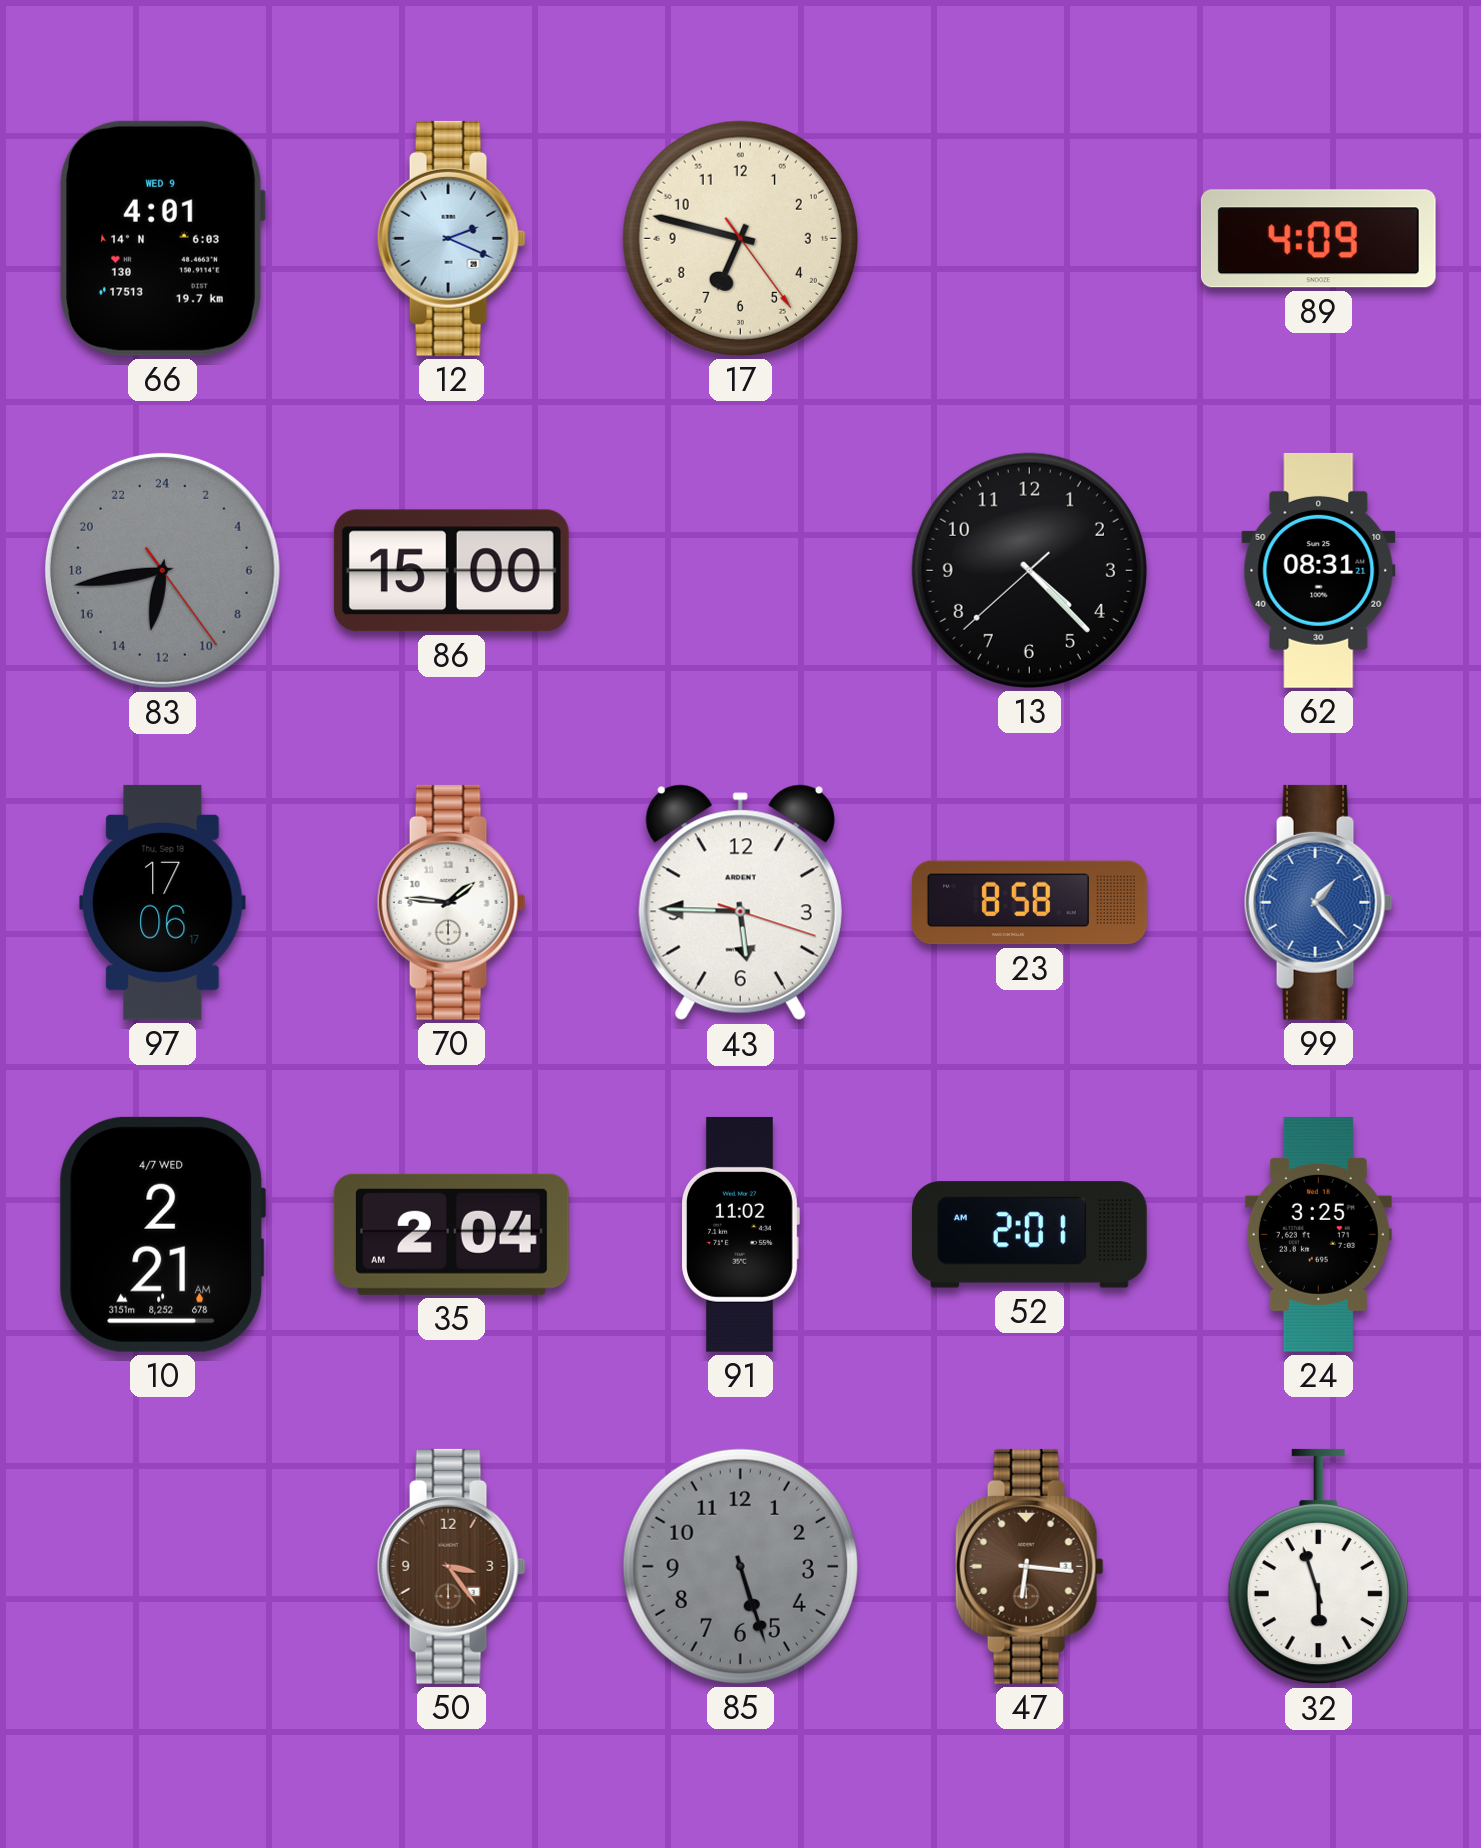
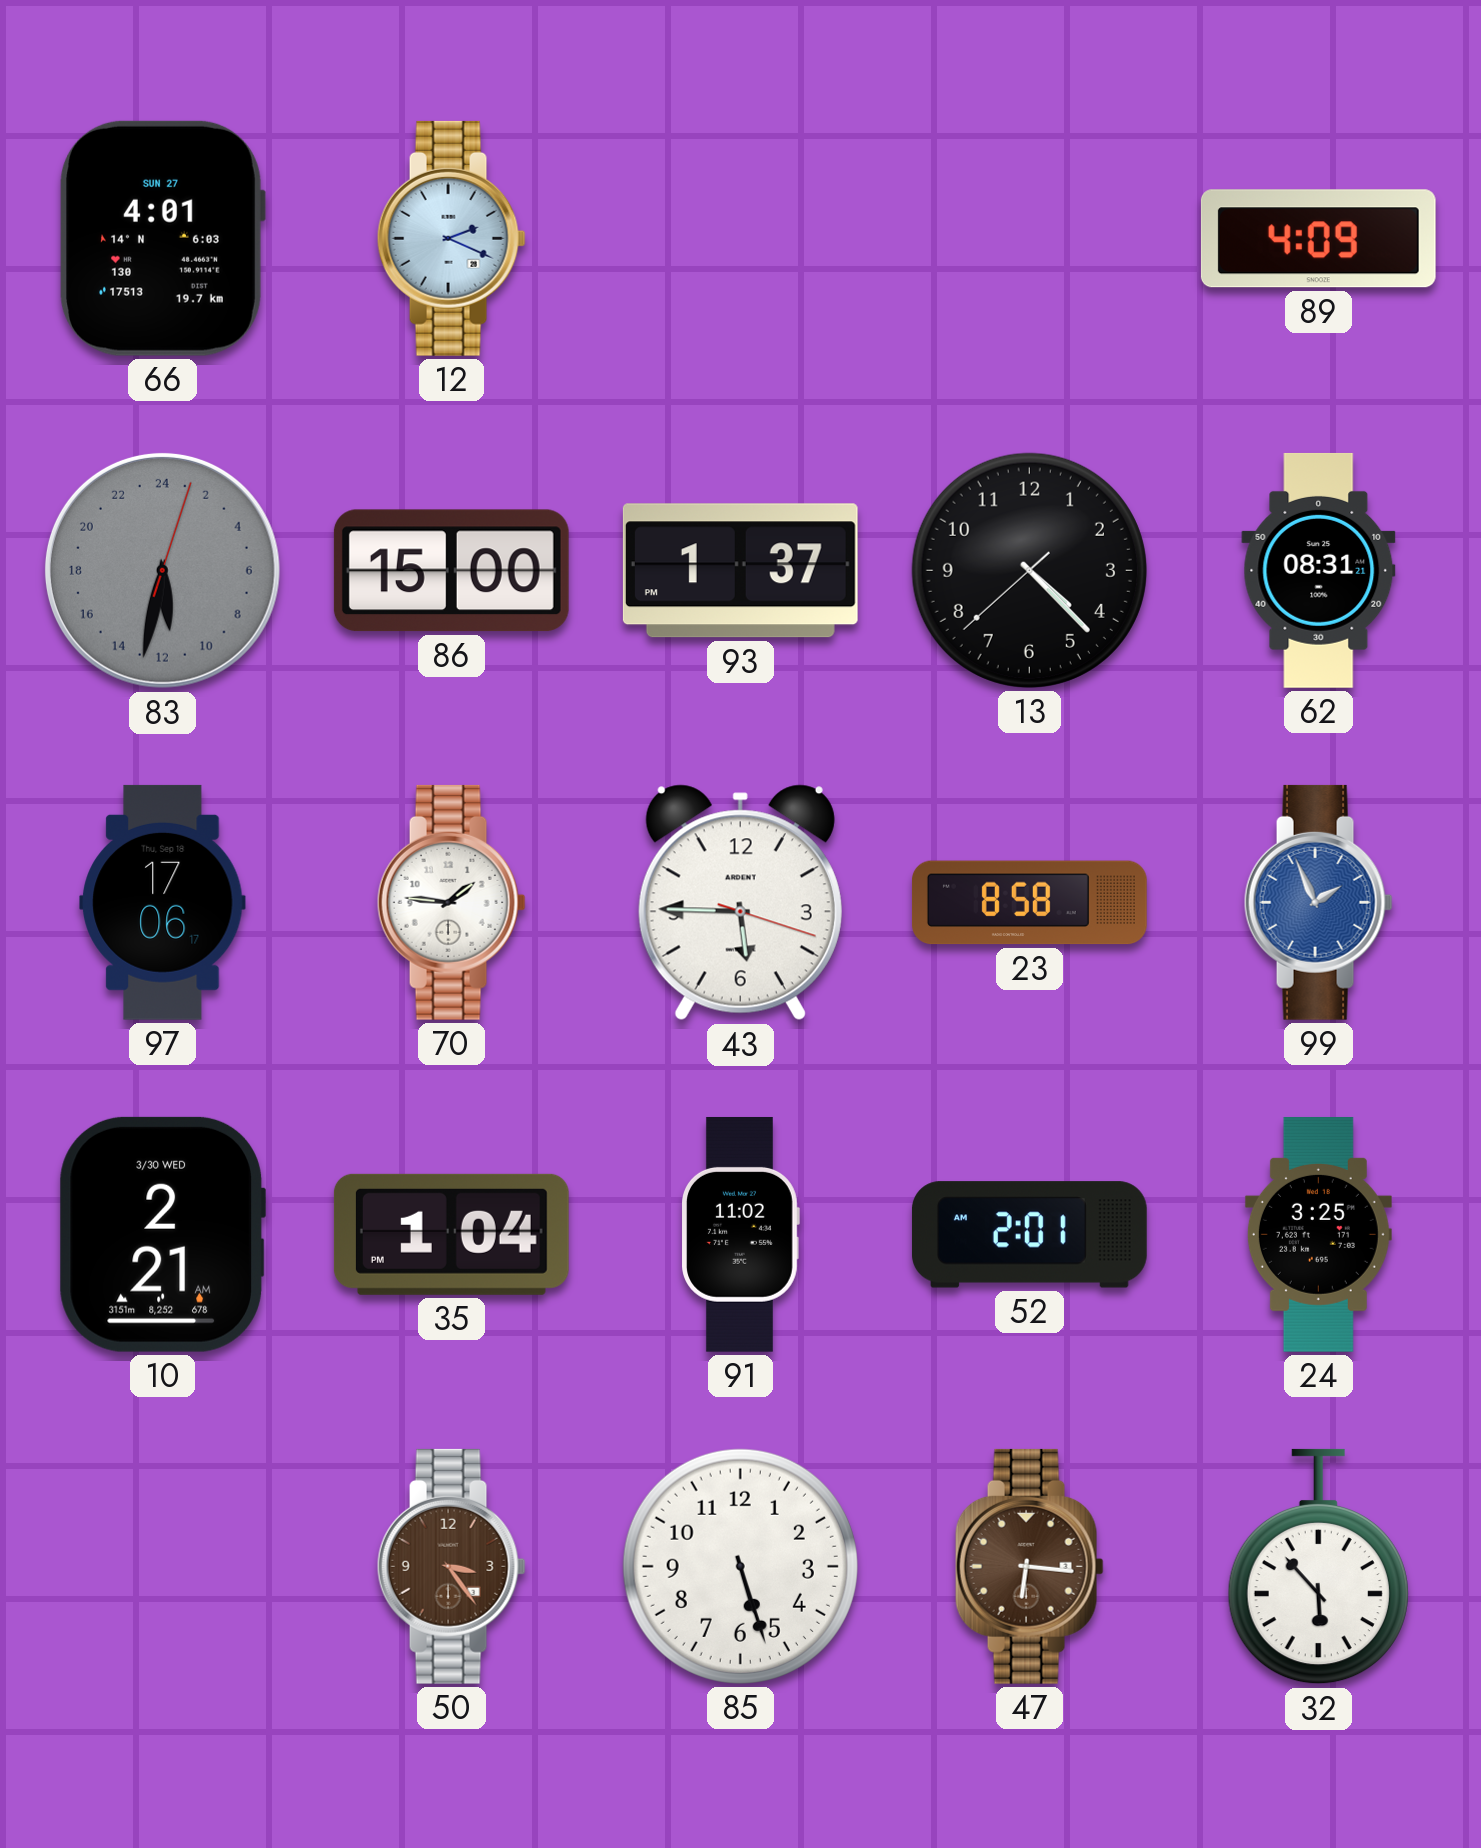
66 date: WED 9 -> SUN 27 (162, 238)
17: 6:47 -> none (740, 238)
83: 12:43 -> 11:32 (162, 570)
93: none -> 1:37 (740, 571)
99: 1:23 -> 1:56 (1318, 902)
10 date: 4/7 WED -> 3/30 WED (162, 1234)
35: 2:04 -> 1:04 (451, 1234)
85 dial: grey -> white (740, 1566)
32: 5:57 -> 5:53 (1318, 1567)
